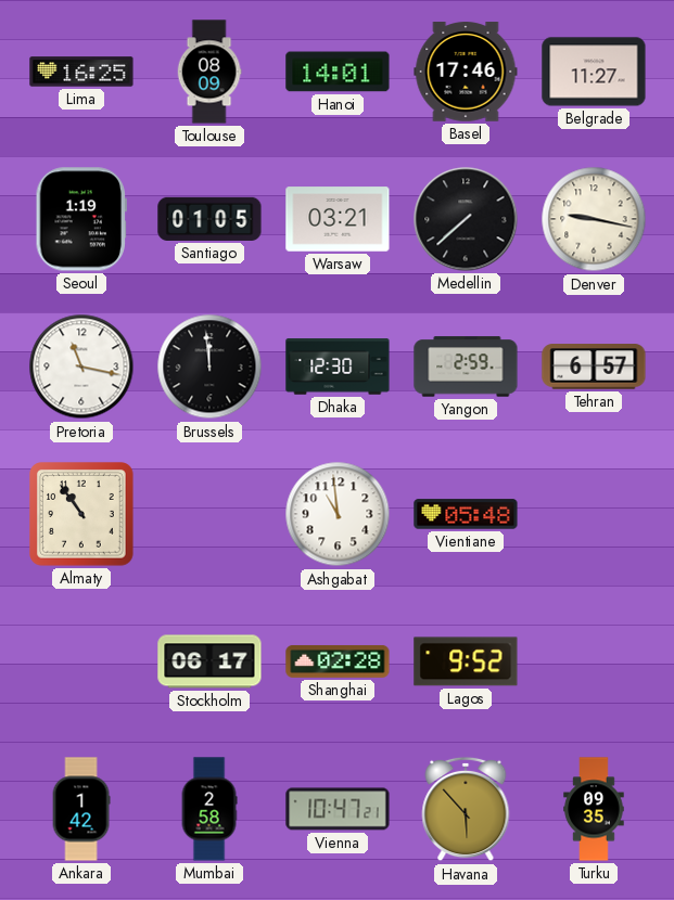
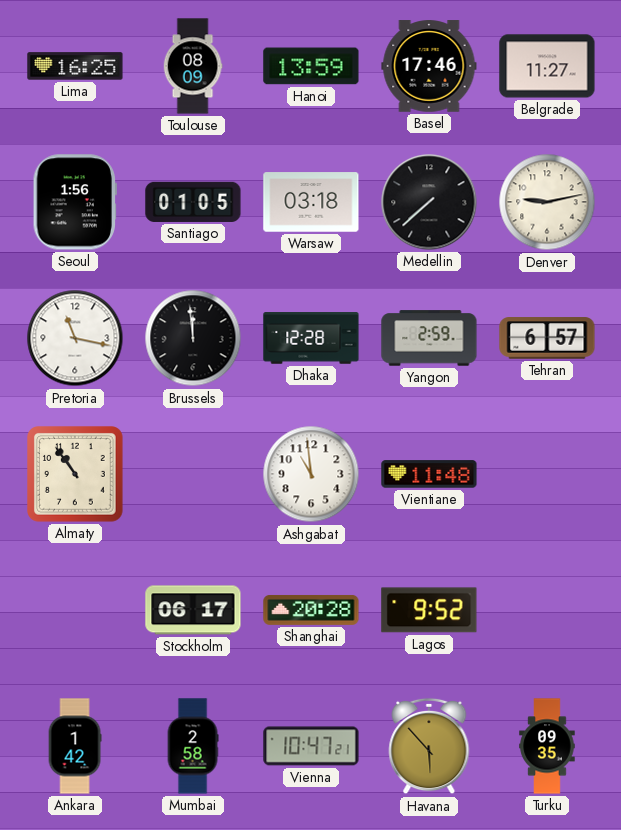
Hanoi: 14:01 -> 13:59 (311, 66)
Seoul: 1:19 -> 1:56 (74, 202)
Warsaw: 03:21 -> 03:18 (311, 202)
Denver: 9:17 -> 9:13 (547, 202)
Dhaka: 12:30 -> 12:28 (311, 338)
Vientiane: 05:48 -> 11:48 (429, 474)
Shanghai: 02:28 -> 20:28 (311, 610)
